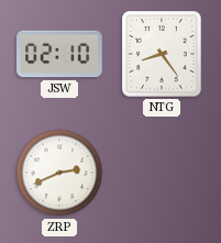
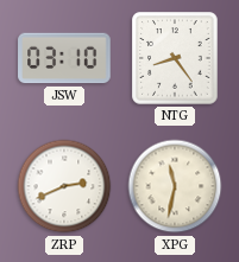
JSW: 02:10 -> 03:10 (64, 58)
XPG: none -> 11:32 (175, 186)
